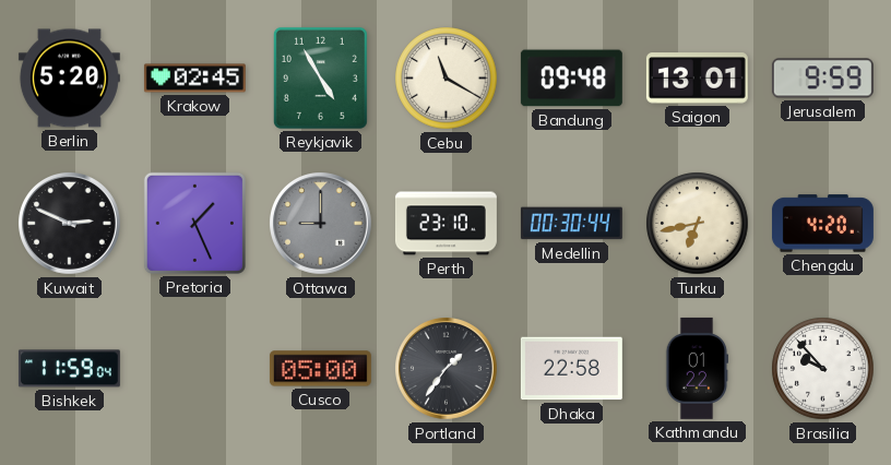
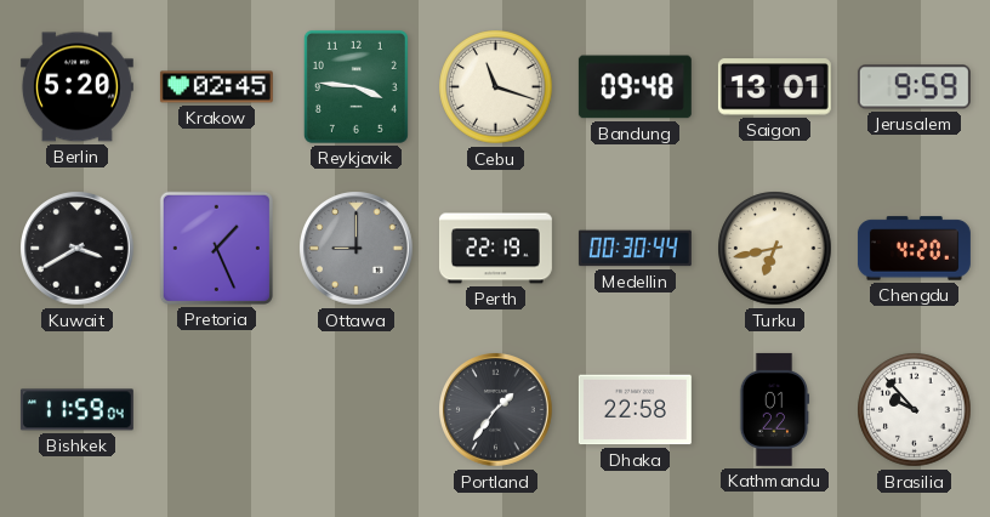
Reykjavik: 4:55 -> 3:46 (355, 86)
Cebu: 11:20 -> 11:18 (496, 87)
Kuwait: 2:49 -> 3:40 (78, 249)
Perth: 23:10 -> 22:19 (495, 249)
Cusco: 05:00 -> none (320, 369)
